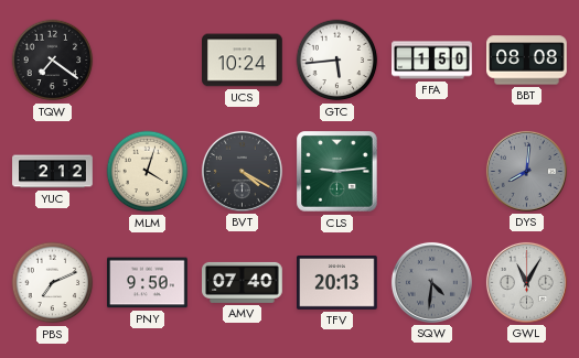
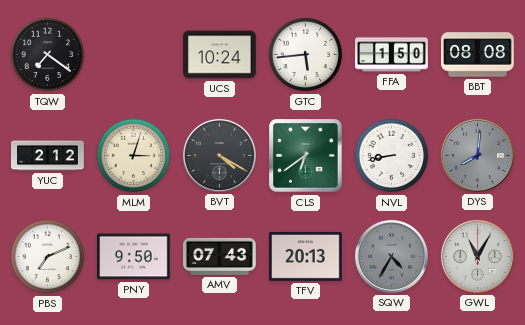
MLM: 4:03 -> 3:03 (134, 156)
CLS: 9:14 -> 6:39 (306, 156)
NVL: none -> 8:43 (392, 156)
AMV: 07:40 -> 07:43 (220, 256)
SQW: 4:31 -> 4:35 (391, 256)
